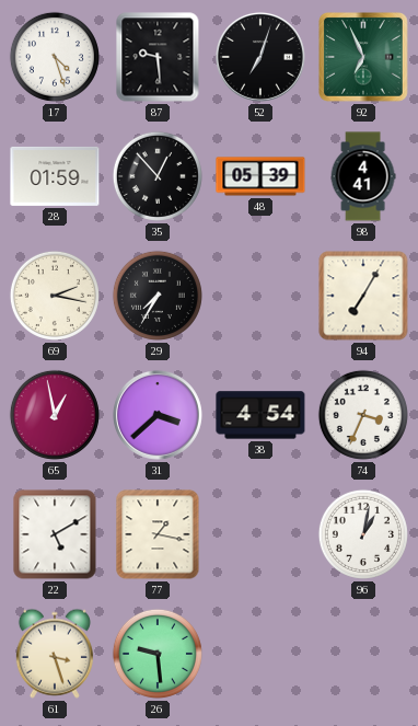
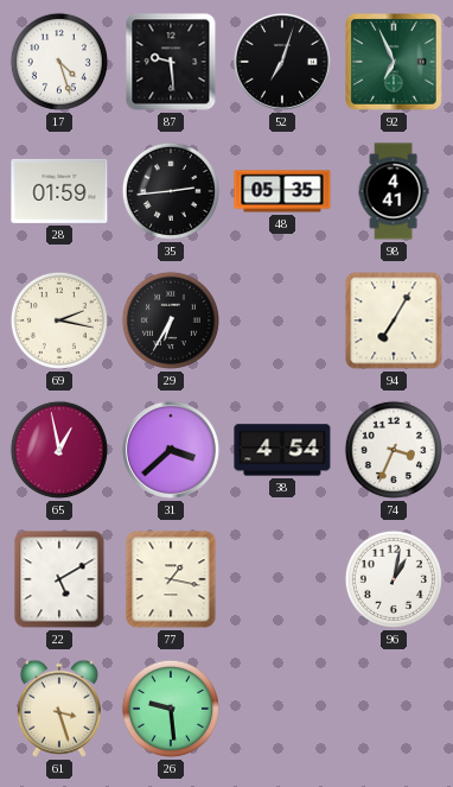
35: 12:53 -> 2:44 (171, 191)
48: 05:39 -> 05:35 (282, 191)
29: 7:35 -> 6:35 (171, 320)
